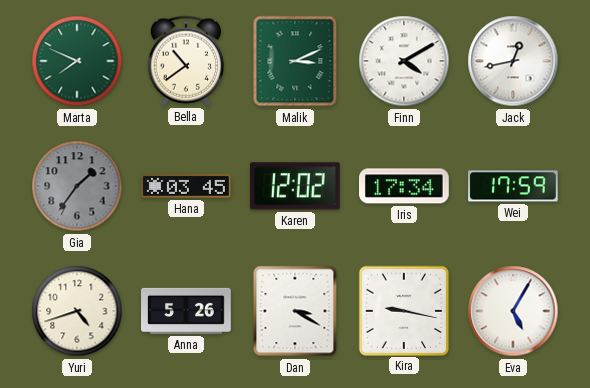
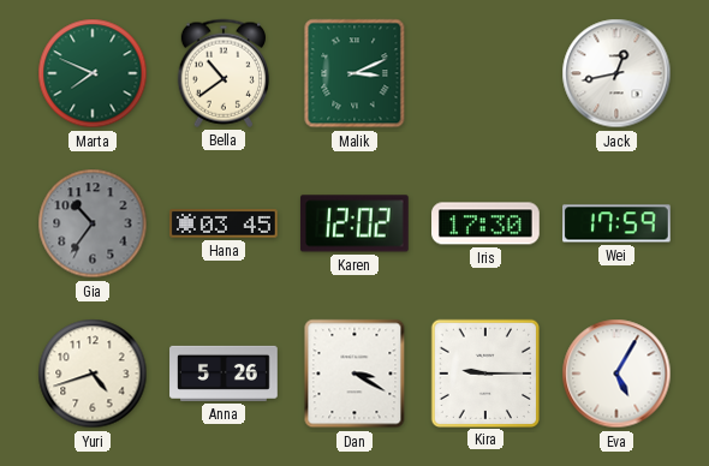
Finn: 4:10 -> none (404, 61)
Gia: 1:36 -> 10:36 (93, 223)
Iris: 17:34 -> 17:30 (487, 223)
Kira: 9:17 -> 9:15 (484, 372)
